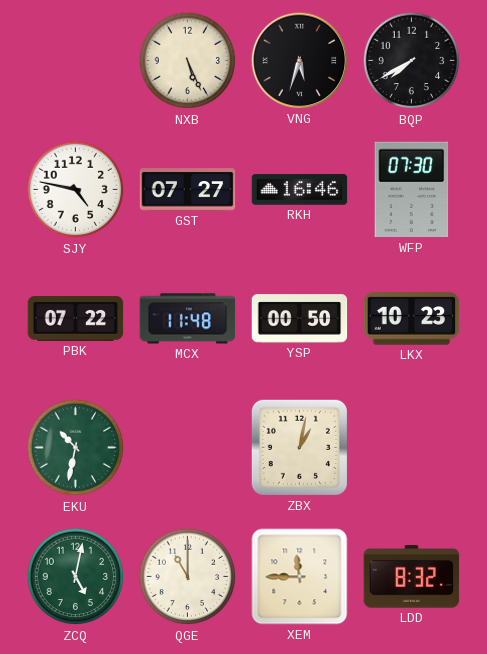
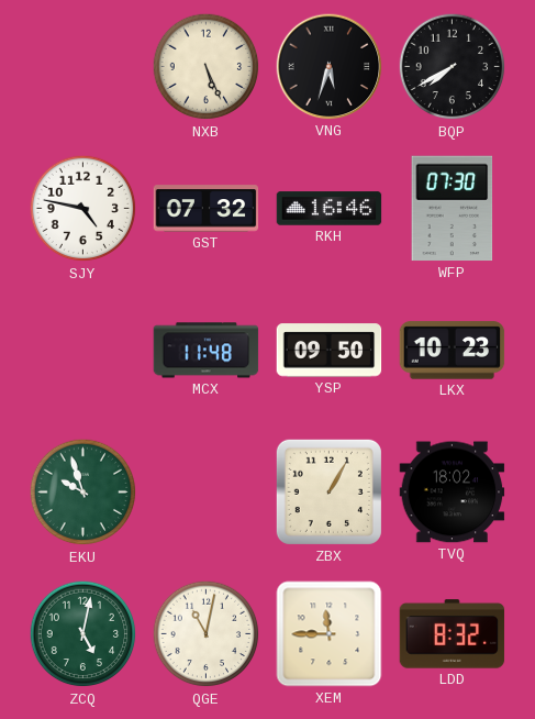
GST: 07:27 -> 07:32 (207, 209)
PBK: 07:22 -> none (76, 318)
YSP: 00:50 -> 09:50 (330, 351)
EKU: 10:32 -> 9:57 (83, 493)
ZBX: 1:02 -> 1:05 (328, 491)
TVQ: none -> 18:02 (453, 493)
QGE: 11:00 -> 11:02 (207, 634)
